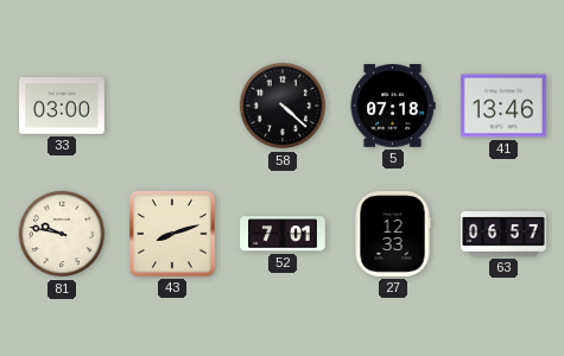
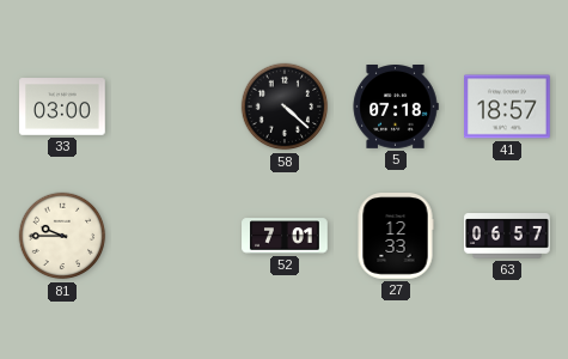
41: 13:46 -> 18:57 (508, 107)
81: 9:47 -> 9:45 (62, 236)
43: 8:12 -> none (173, 235)
